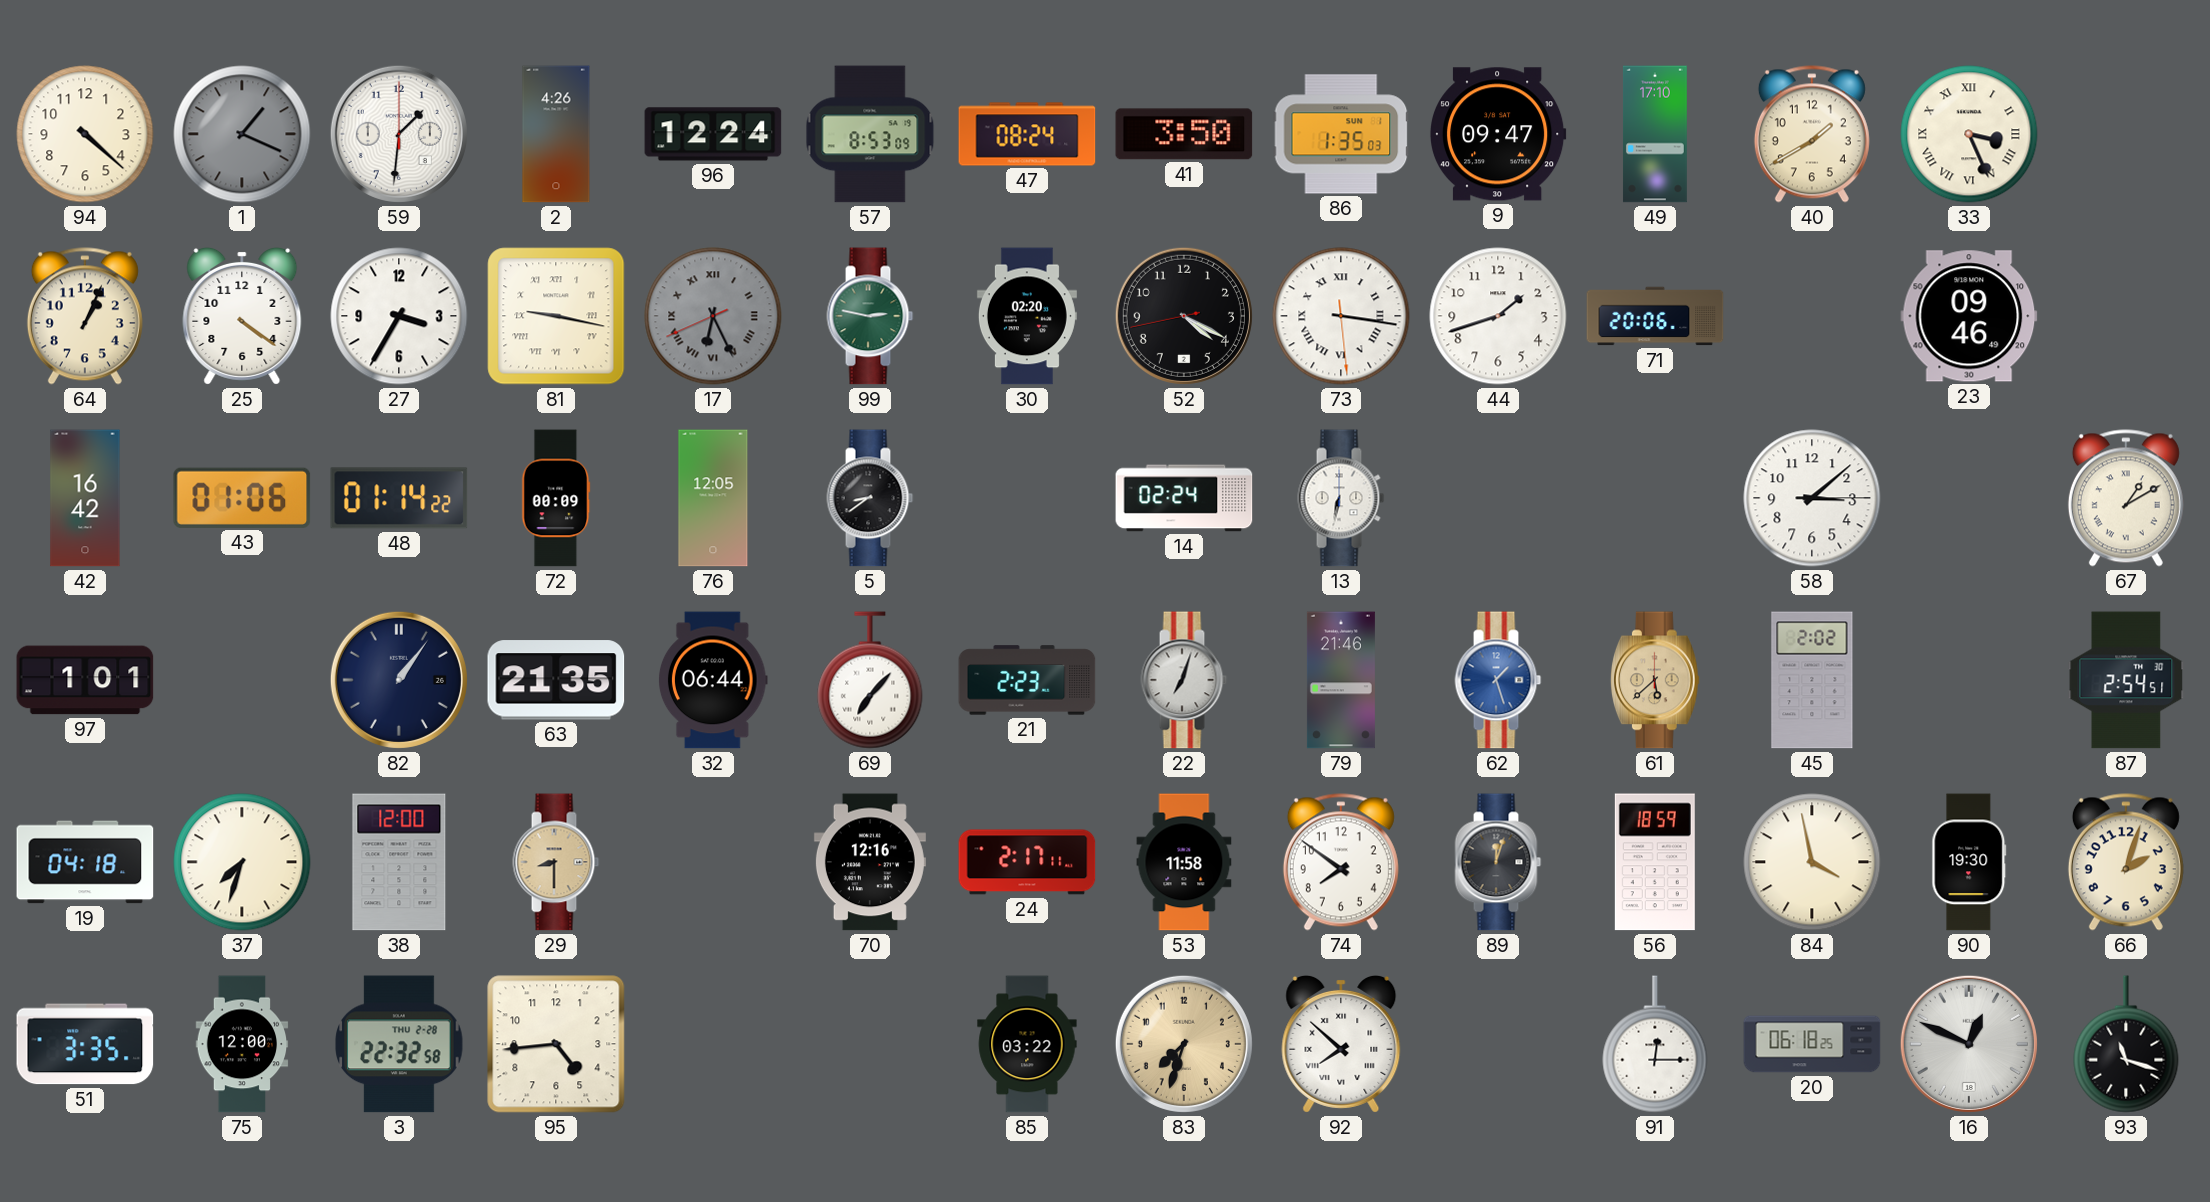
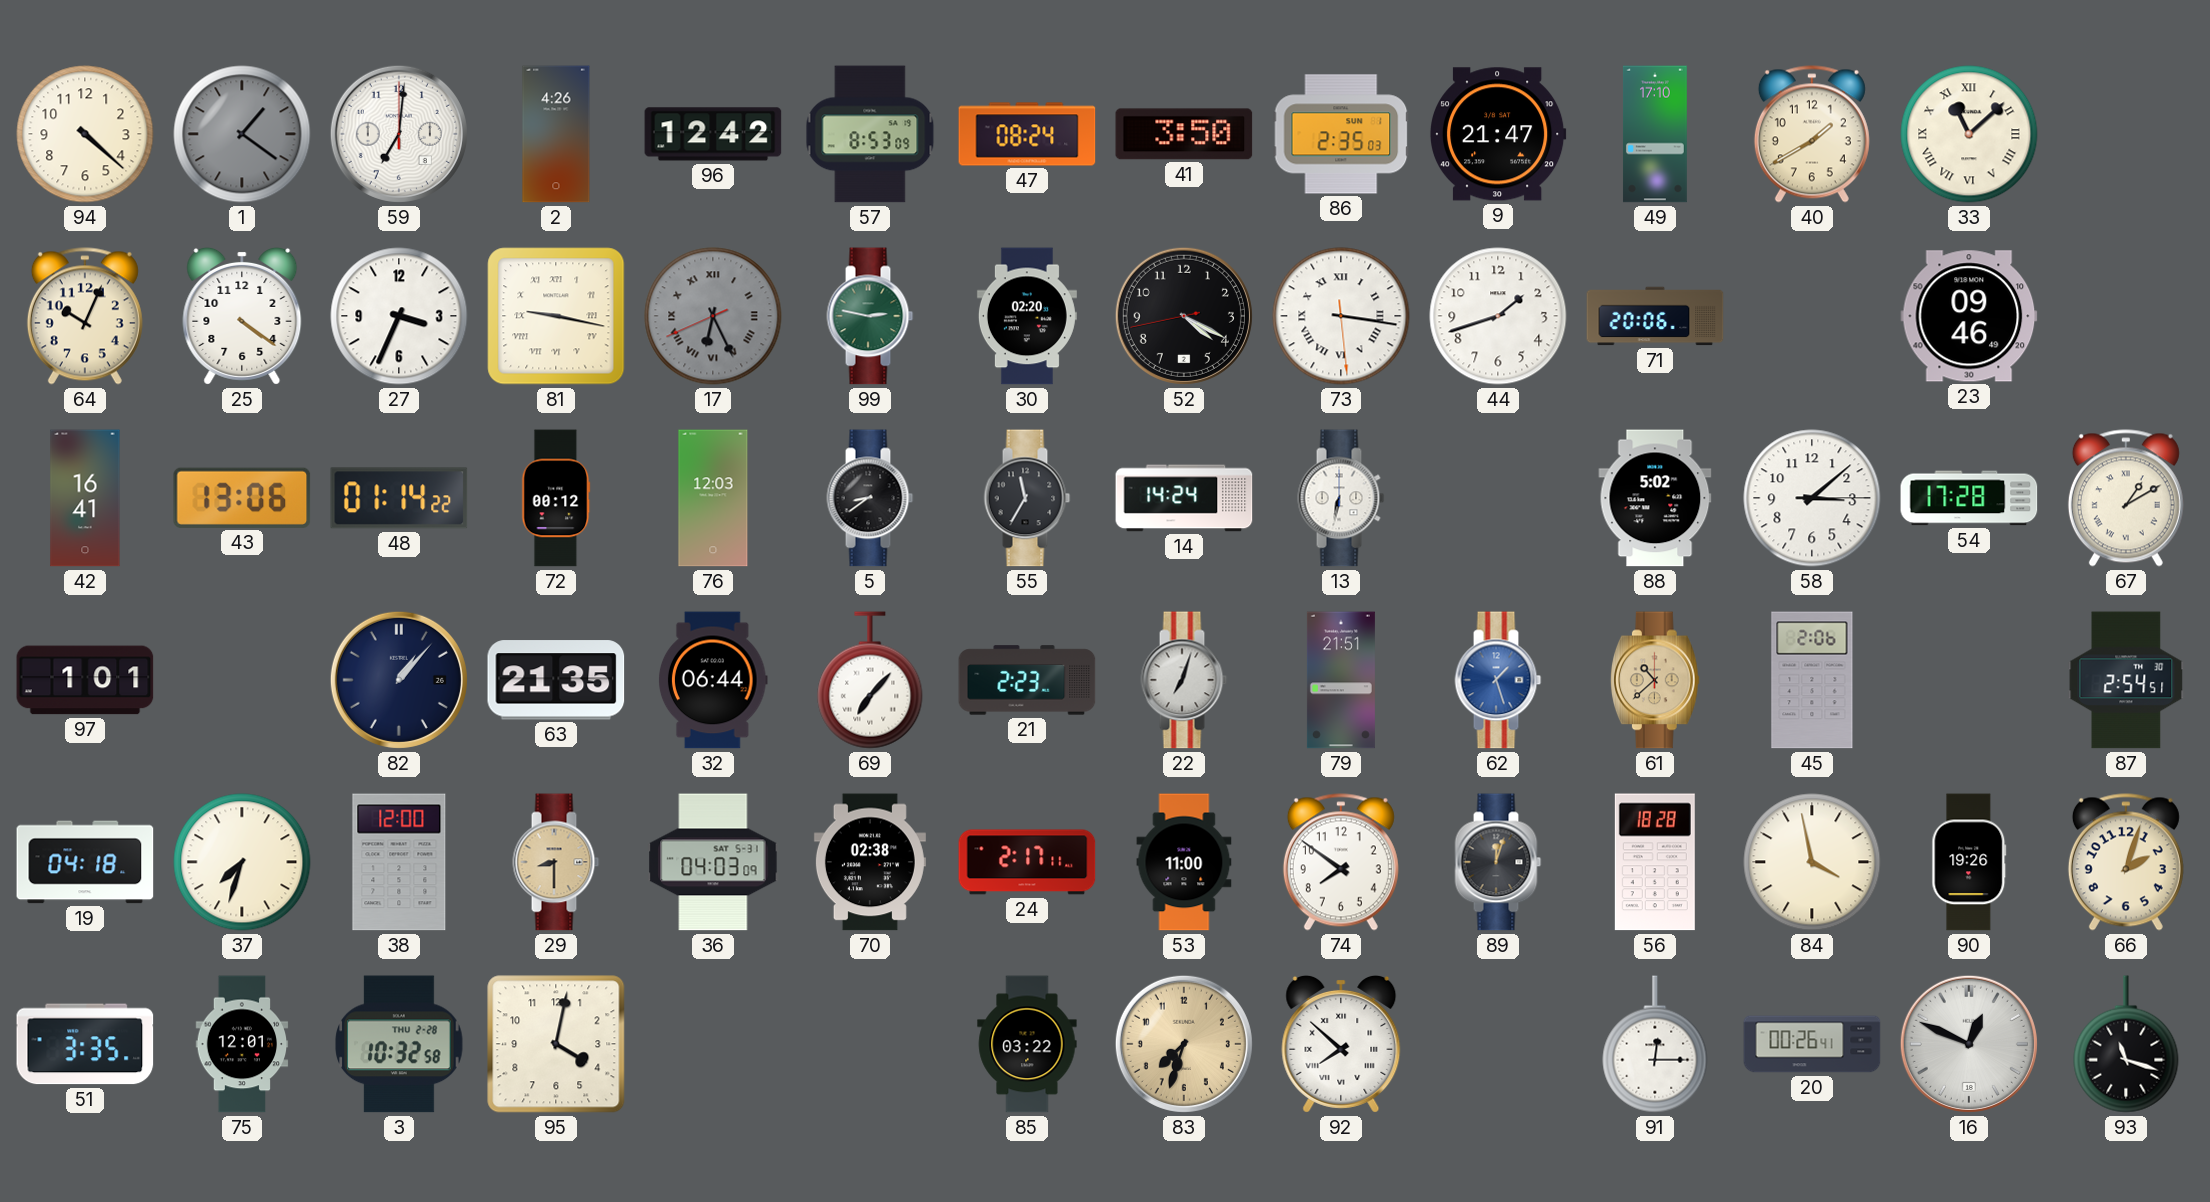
1: 1:19 -> 1:21 (242, 134)
59: 1:31 -> 7:01 (399, 134)
96: 12:24 -> 12:42 (713, 134)
86: 1:35 -> 2:35 (1341, 134)
9: 09:47 -> 21:47 (1498, 134)
33: 3:26 -> 11:08 (1969, 134)
64: 1:04 -> 10:04 (85, 316)
27: 3:35 -> 3:34 (399, 316)
42: 16:42 -> 16:41 (85, 498)
43: 01:06 -> 13:06 (242, 498)
72: 00:09 -> 00:12 (556, 498)
76: 12:05 -> 12:03 (713, 498)
55: none -> 11:35 (1027, 498)
14: 02:24 -> 14:24 (1184, 498)
88: none -> 5:02 (1655, 498)
54: none -> 17:28 (1969, 498)
82: 1:06 -> 1:07 (399, 680)
79: 21:46 -> 21:51 (1341, 680)
61: 5:38 -> 10:38 (1655, 680)
45: 2:02 -> 2:06 (1812, 680)
36: none -> 04:03 (713, 862)
70: 12:16 -> 02:38 (870, 862)
53: 11:58 -> 11:00 (1184, 862)
56: 18:59 -> 18:28 (1655, 862)
90: 19:30 -> 19:26 (1969, 862)
75: 12:00 -> 12:01 (242, 1044)
3: 22:32 -> 10:32 (399, 1044)
95: 4:44 -> 4:02 (556, 1044)
20: 06:18 -> 00:26 (1812, 1044)
